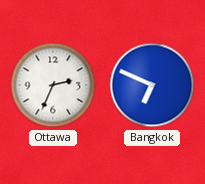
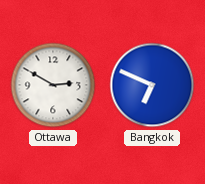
Ottawa: 2:34 -> 2:50 (53, 85)
